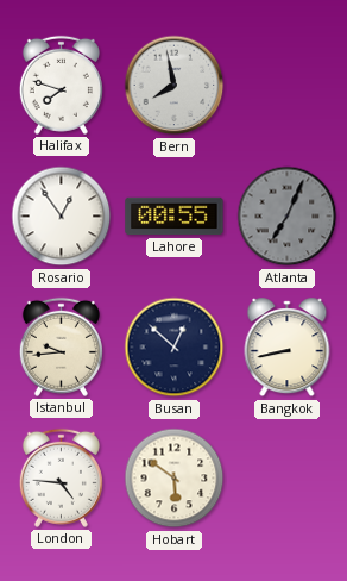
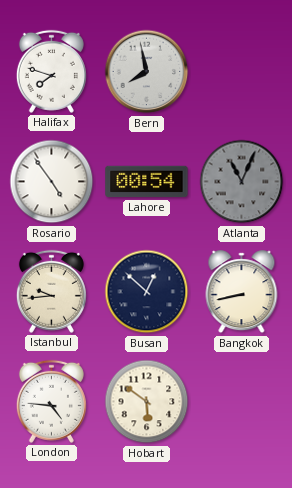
Rosario: 12:54 -> 4:54 (52, 182)
Lahore: 00:55 -> 00:54 (147, 182)
Atlanta: 7:04 -> 11:04 (242, 182)
